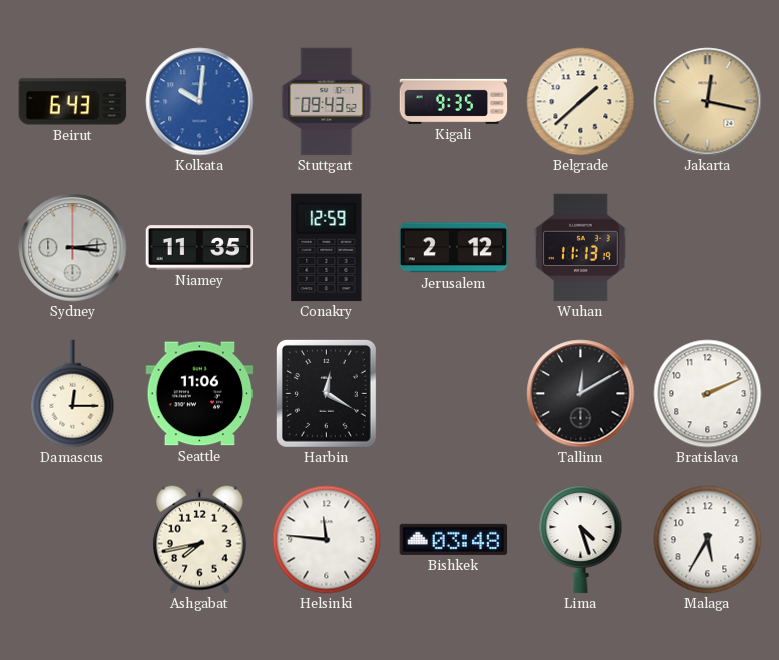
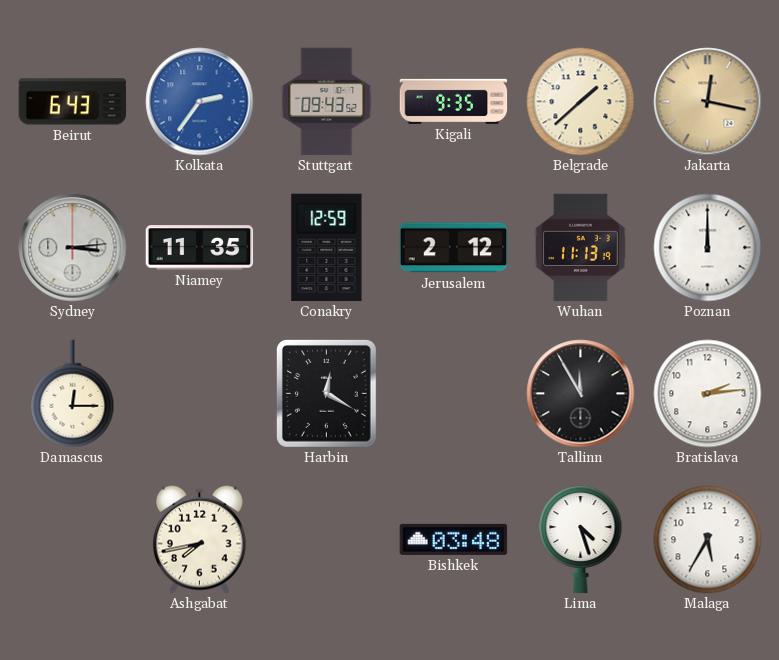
Kolkata: 10:01 -> 2:36 (200, 102)
Poznan: none -> 12:00 (708, 248)
Seattle: 11:06 -> none (200, 394)
Tallinn: 12:10 -> 11:55 (581, 394)
Bratislava: 2:11 -> 2:14 (708, 394)
Helsinki: 11:46 -> none (327, 540)
